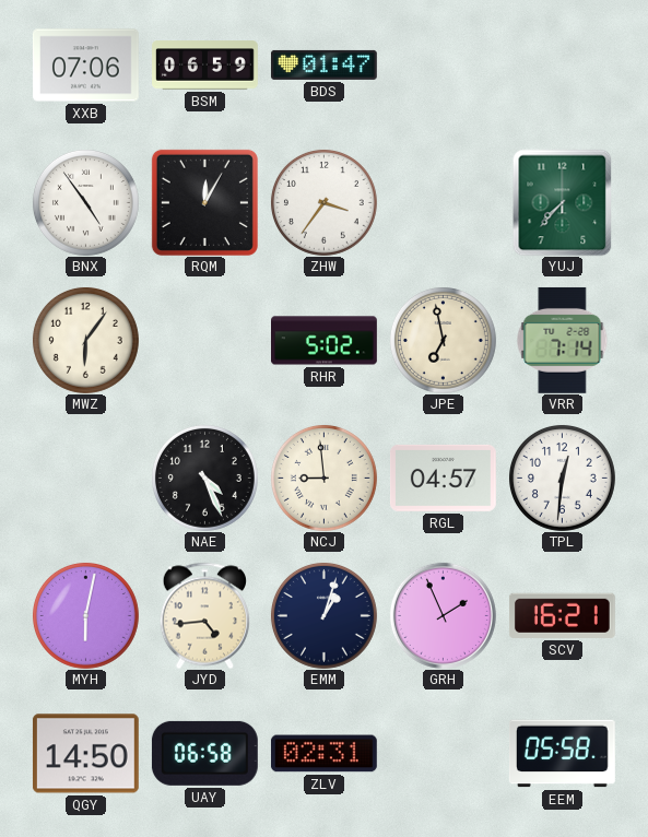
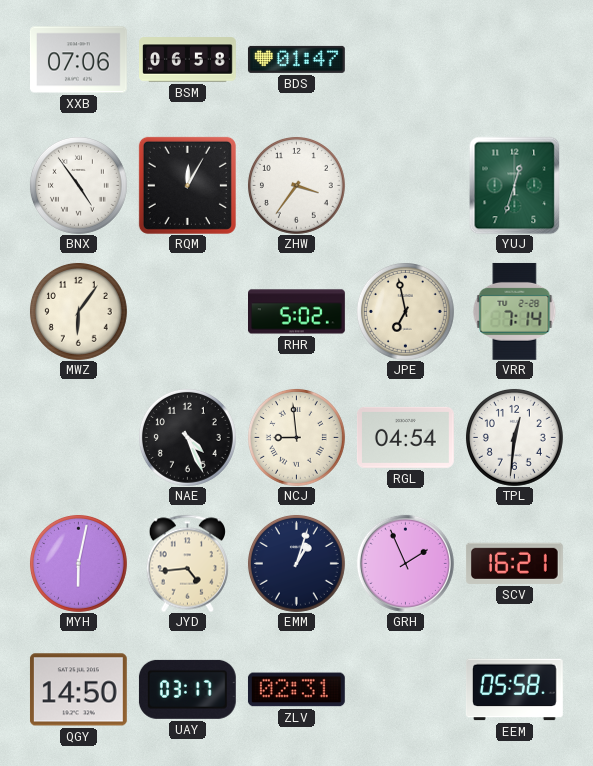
BSM: 06:59 -> 06:58 (188, 60)
YUJ: 7:37 -> 12:33 (515, 185)
RGL: 04:57 -> 04:54 (405, 437)
UAY: 06:58 -> 03:17 (187, 689)
